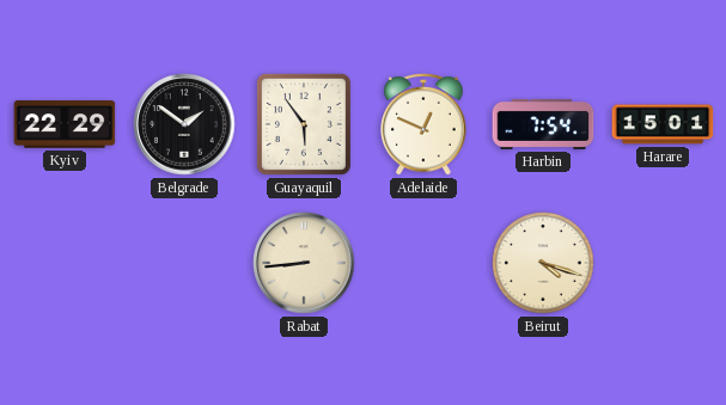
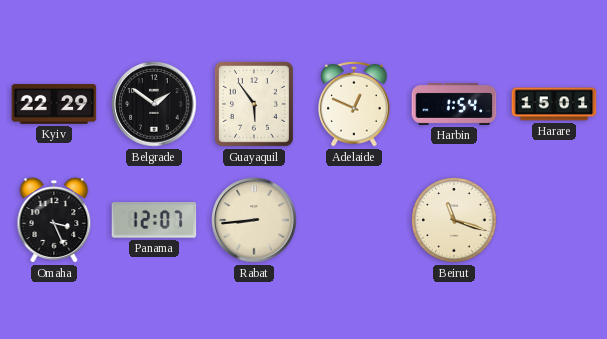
Harbin: 7:54 -> 1:54 (454, 104)
Omaha: none -> 3:26 (54, 220)
Panama: none -> 12:07 (154, 220)
Beirut: 4:18 -> 11:18 (454, 220)
